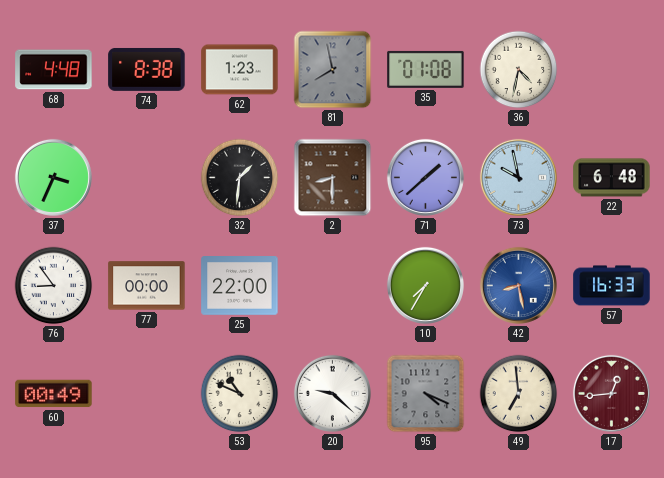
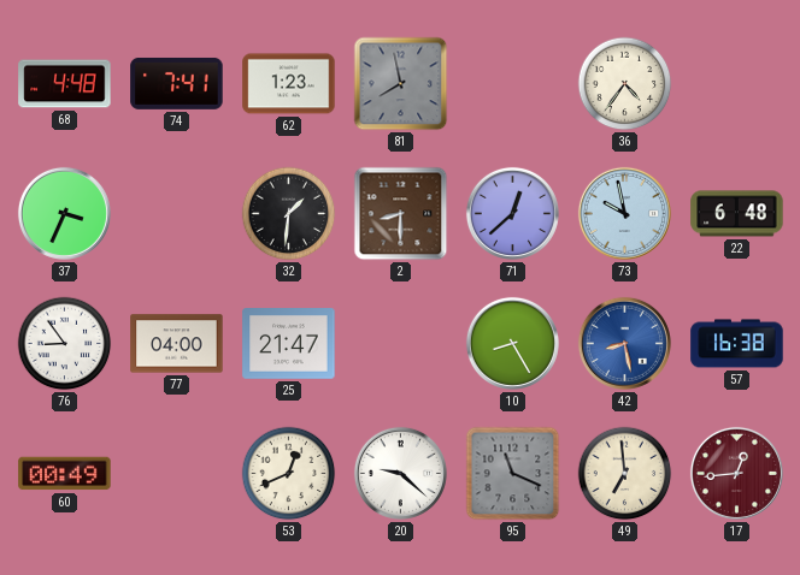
74: 8:38 -> 7:41 (177, 83)
35: 01:08 -> none (426, 69)
36: 4:32 -> 4:36 (625, 84)
71: 1:38 -> 12:38 (512, 213)
77: 00:00 -> 04:00 (177, 344)
25: 22:00 -> 21:47 (289, 344)
10: 7:35 -> 8:25 (512, 343)
57: 16:33 -> 16:38 (737, 344)
53: 10:49 -> 12:41 (289, 474)
95: 4:19 -> 11:19 (513, 474)
